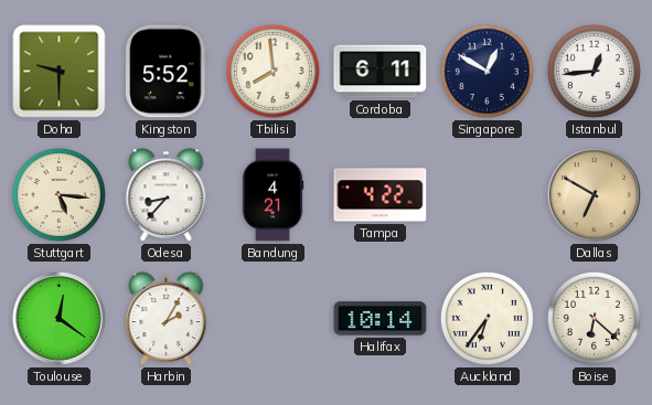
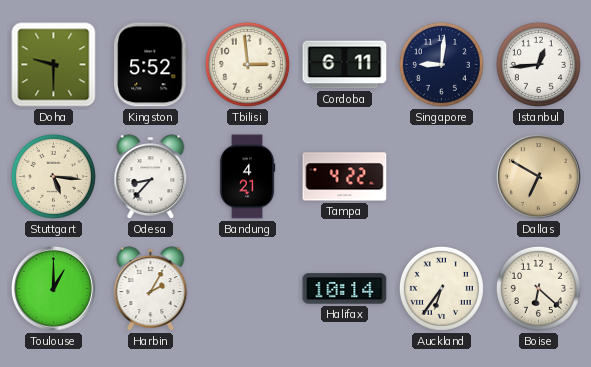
Tbilisi: 7:59 -> 2:59 (247, 64)
Singapore: 12:50 -> 9:01 (441, 64)
Toulouse: 12:21 -> 1:00 (53, 288)
